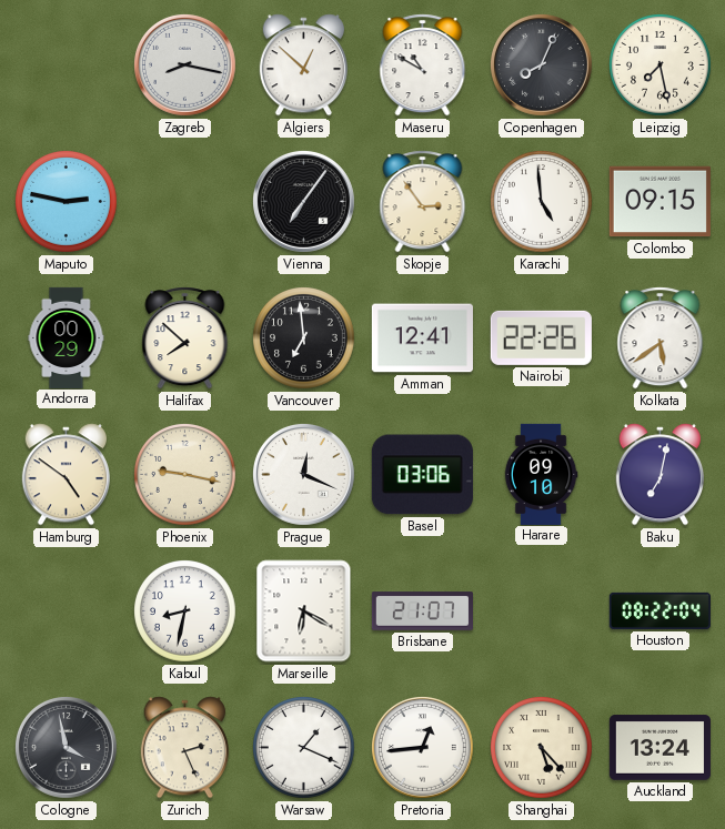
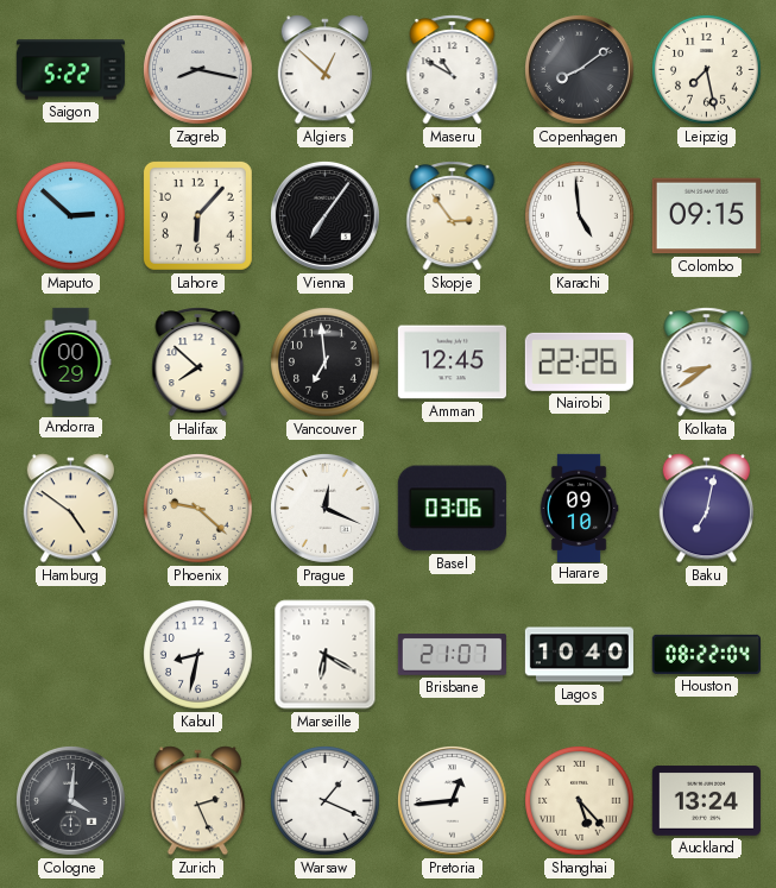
Saigon: none -> 5:22 (70, 70)
Copenhagen: 8:04 -> 8:09 (579, 69)
Maputo: 2:47 -> 2:52 (71, 216)
Lahore: none -> 6:07 (197, 215)
Amman: 12:41 -> 12:45 (452, 363)
Kolkata: 5:39 -> 8:39 (707, 363)
Phoenix: 9:17 -> 9:22 (198, 509)
Lagos: none -> 10:40 (579, 655)
Cologne: 3:58 -> 4:01 (70, 800)
